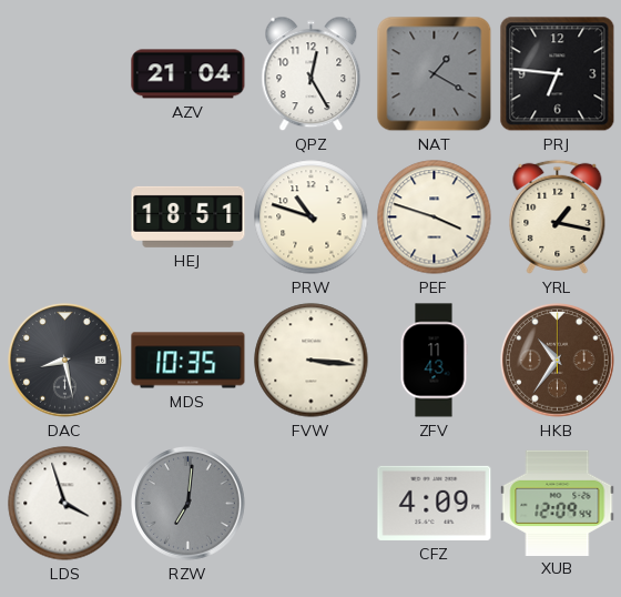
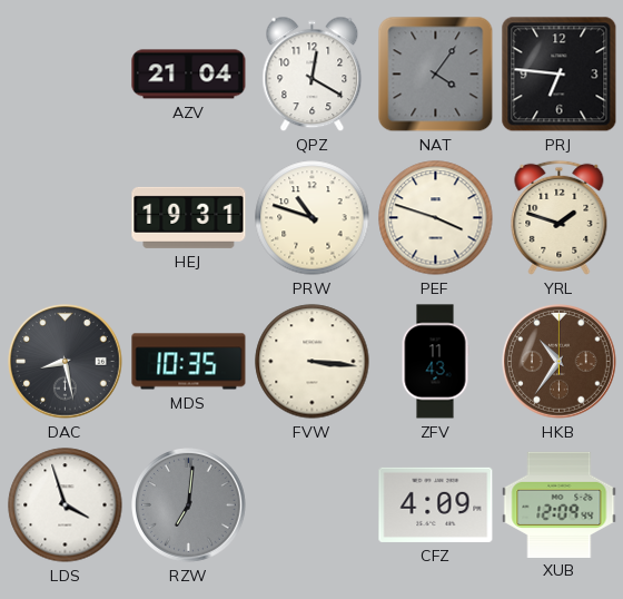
QPZ: 12:25 -> 12:20 (313, 75)
NAT: 1:20 -> 4:06 (436, 75)
HEJ: 18:51 -> 19:31 (189, 217)
YRL: 1:17 -> 1:48 (560, 217)
